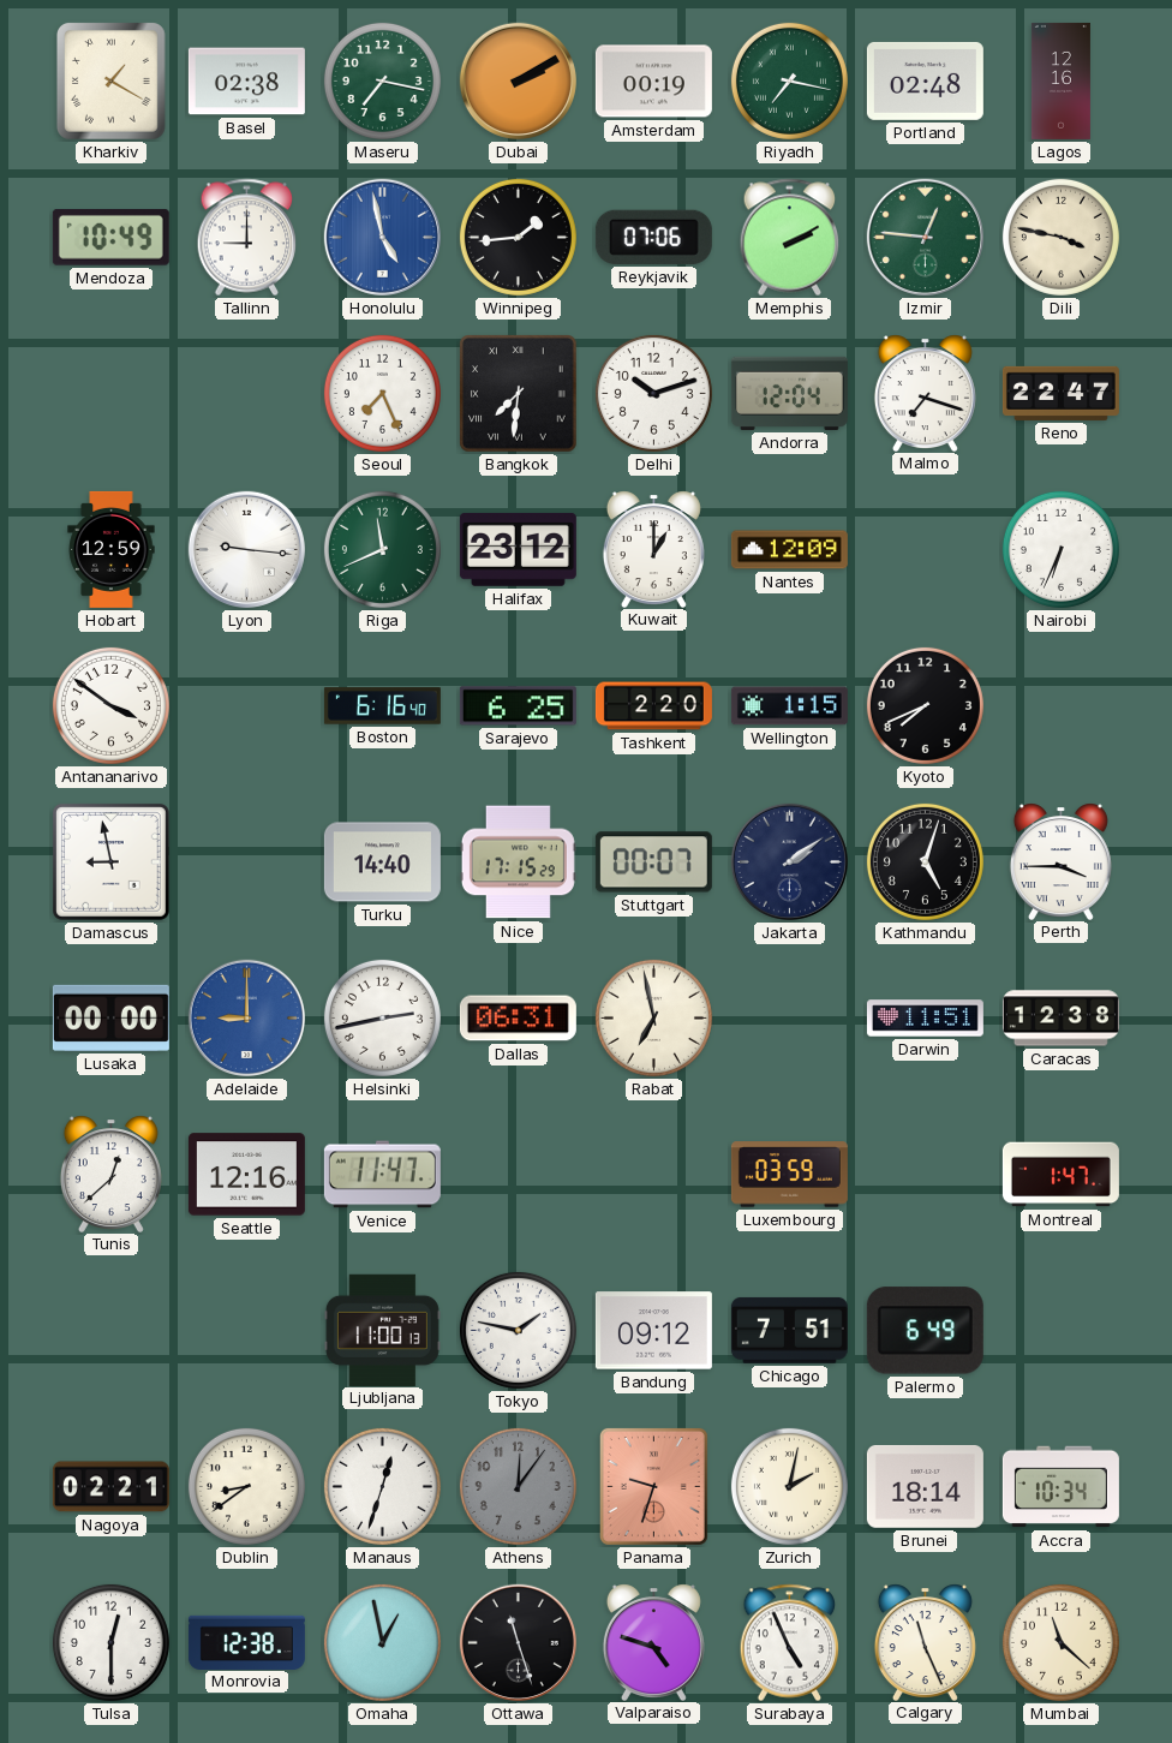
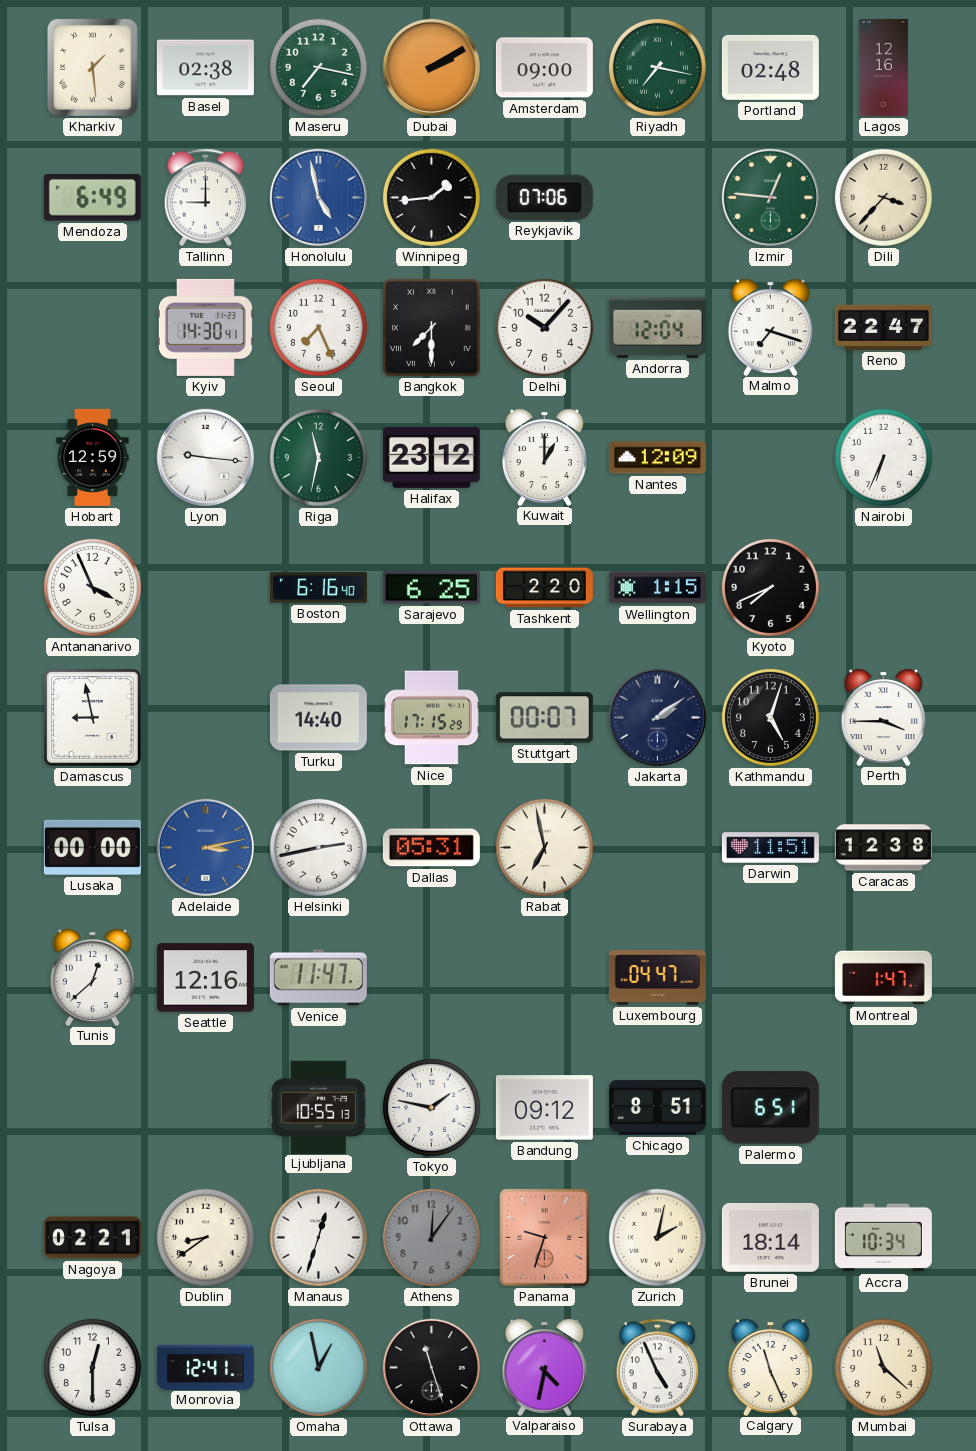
Kharkiv: 1:20 -> 1:29 (92, 68)
Amsterdam: 00:19 -> 09:00 (544, 68)
Mendoza: 10:49 -> 6:49 (92, 198)
Memphis: 2:10 -> none (790, 238)
Dili: 3:47 -> 3:37 (883, 197)
Kyiv: none -> 14:30 (205, 327)
Bangkok: 7:31 -> 7:30 (432, 328)
Delhi: 10:12 -> 10:07 (544, 327)
Riga: 11:41 -> 11:32 (318, 457)
Antananarivo: 3:51 -> 3:56 (92, 587)
Adelaide: 9:00 -> 3:13 (205, 847)
Dallas: 06:31 -> 05:31 (431, 848)
Luxembourg: 03:59 -> 04:47 (657, 978)
Ljubljana: 11:00 -> 10:55 (318, 1107)
Chicago: 7:51 -> 8:51 (657, 1107)
Palermo: 6:49 -> 6:51 (770, 1108)
Monrovia: 12:38 -> 12:41 (205, 1367)
Valparaiso: 4:48 -> 4:32 (544, 1367)
